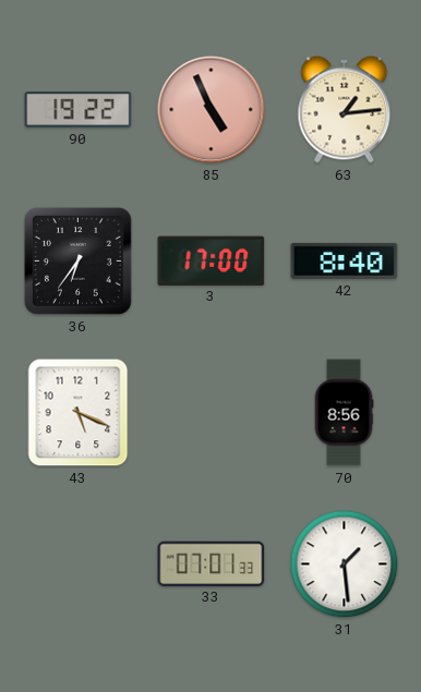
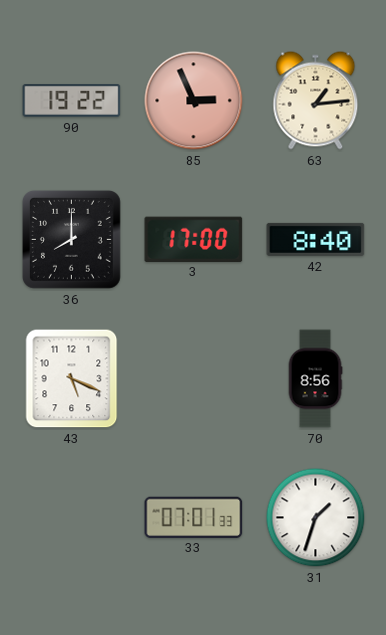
85: 4:56 -> 2:56 (194, 101)
36: 6:36 -> 8:00 (71, 239)
31: 1:29 -> 1:33 (316, 518)
